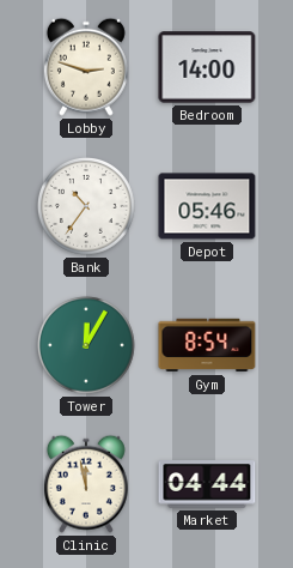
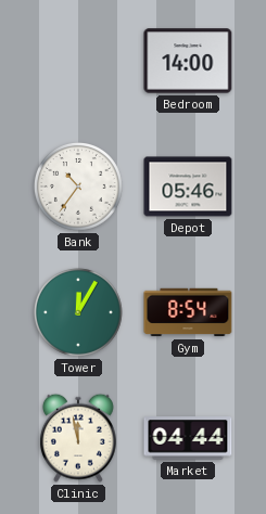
Lobby: 2:48 -> none (86, 67)
